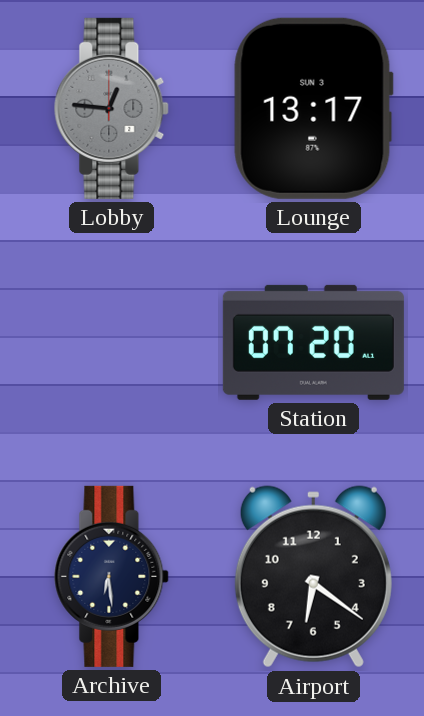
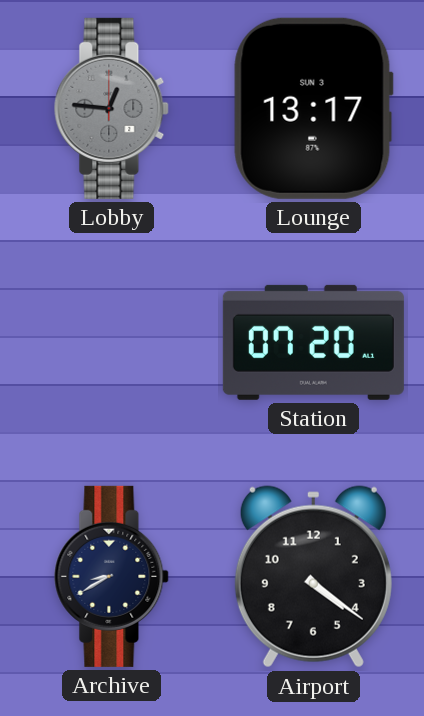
Archive: 6:29 -> 8:40 (112, 576)
Airport: 6:21 -> 4:21 (313, 577)
